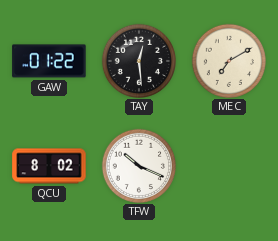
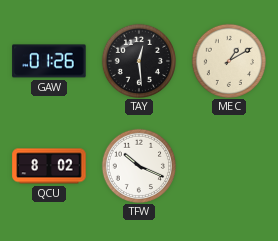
GAW: 01:22 -> 01:26 (49, 61)
MEC: 7:10 -> 1:10 (228, 60)
